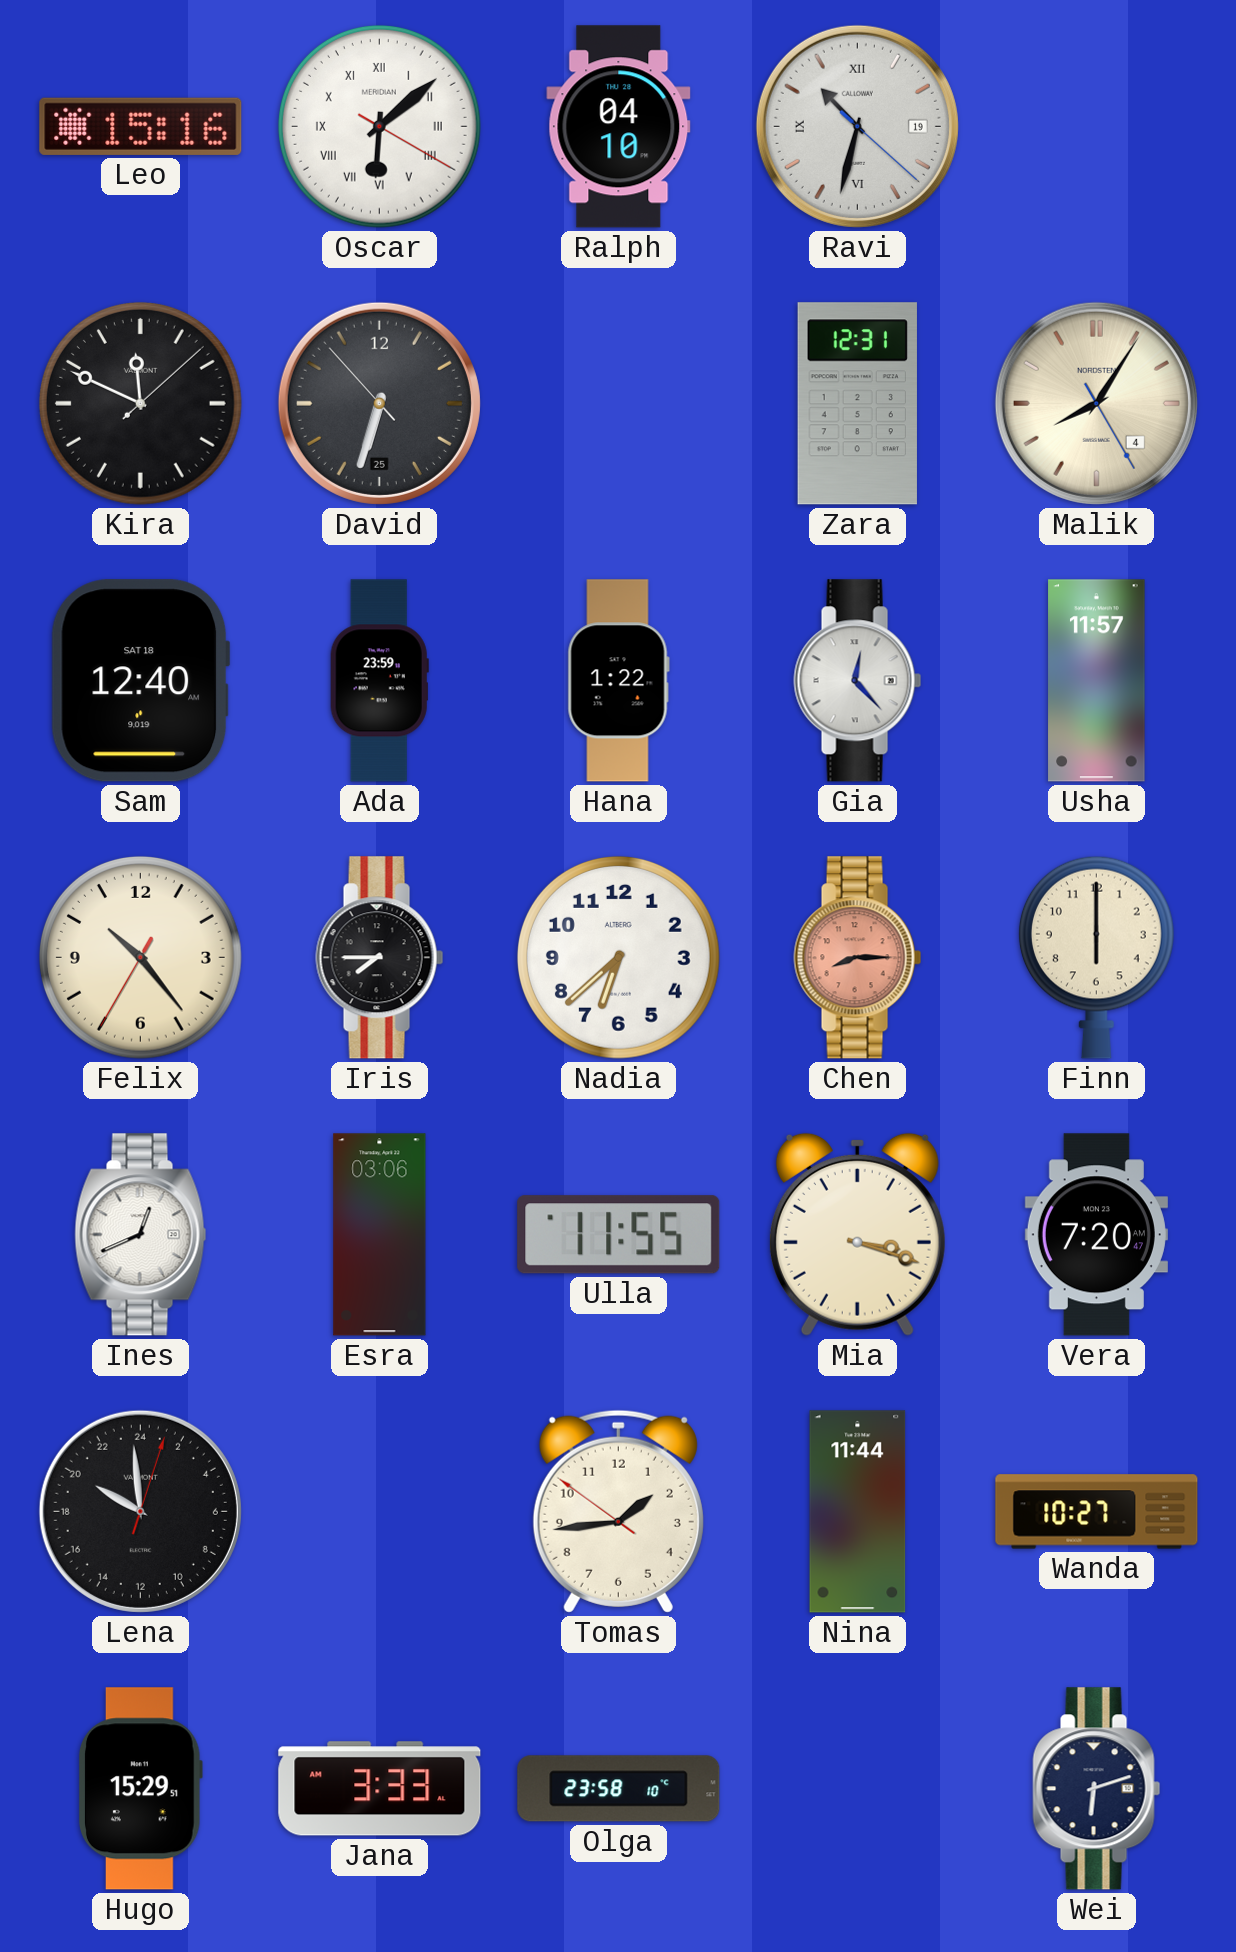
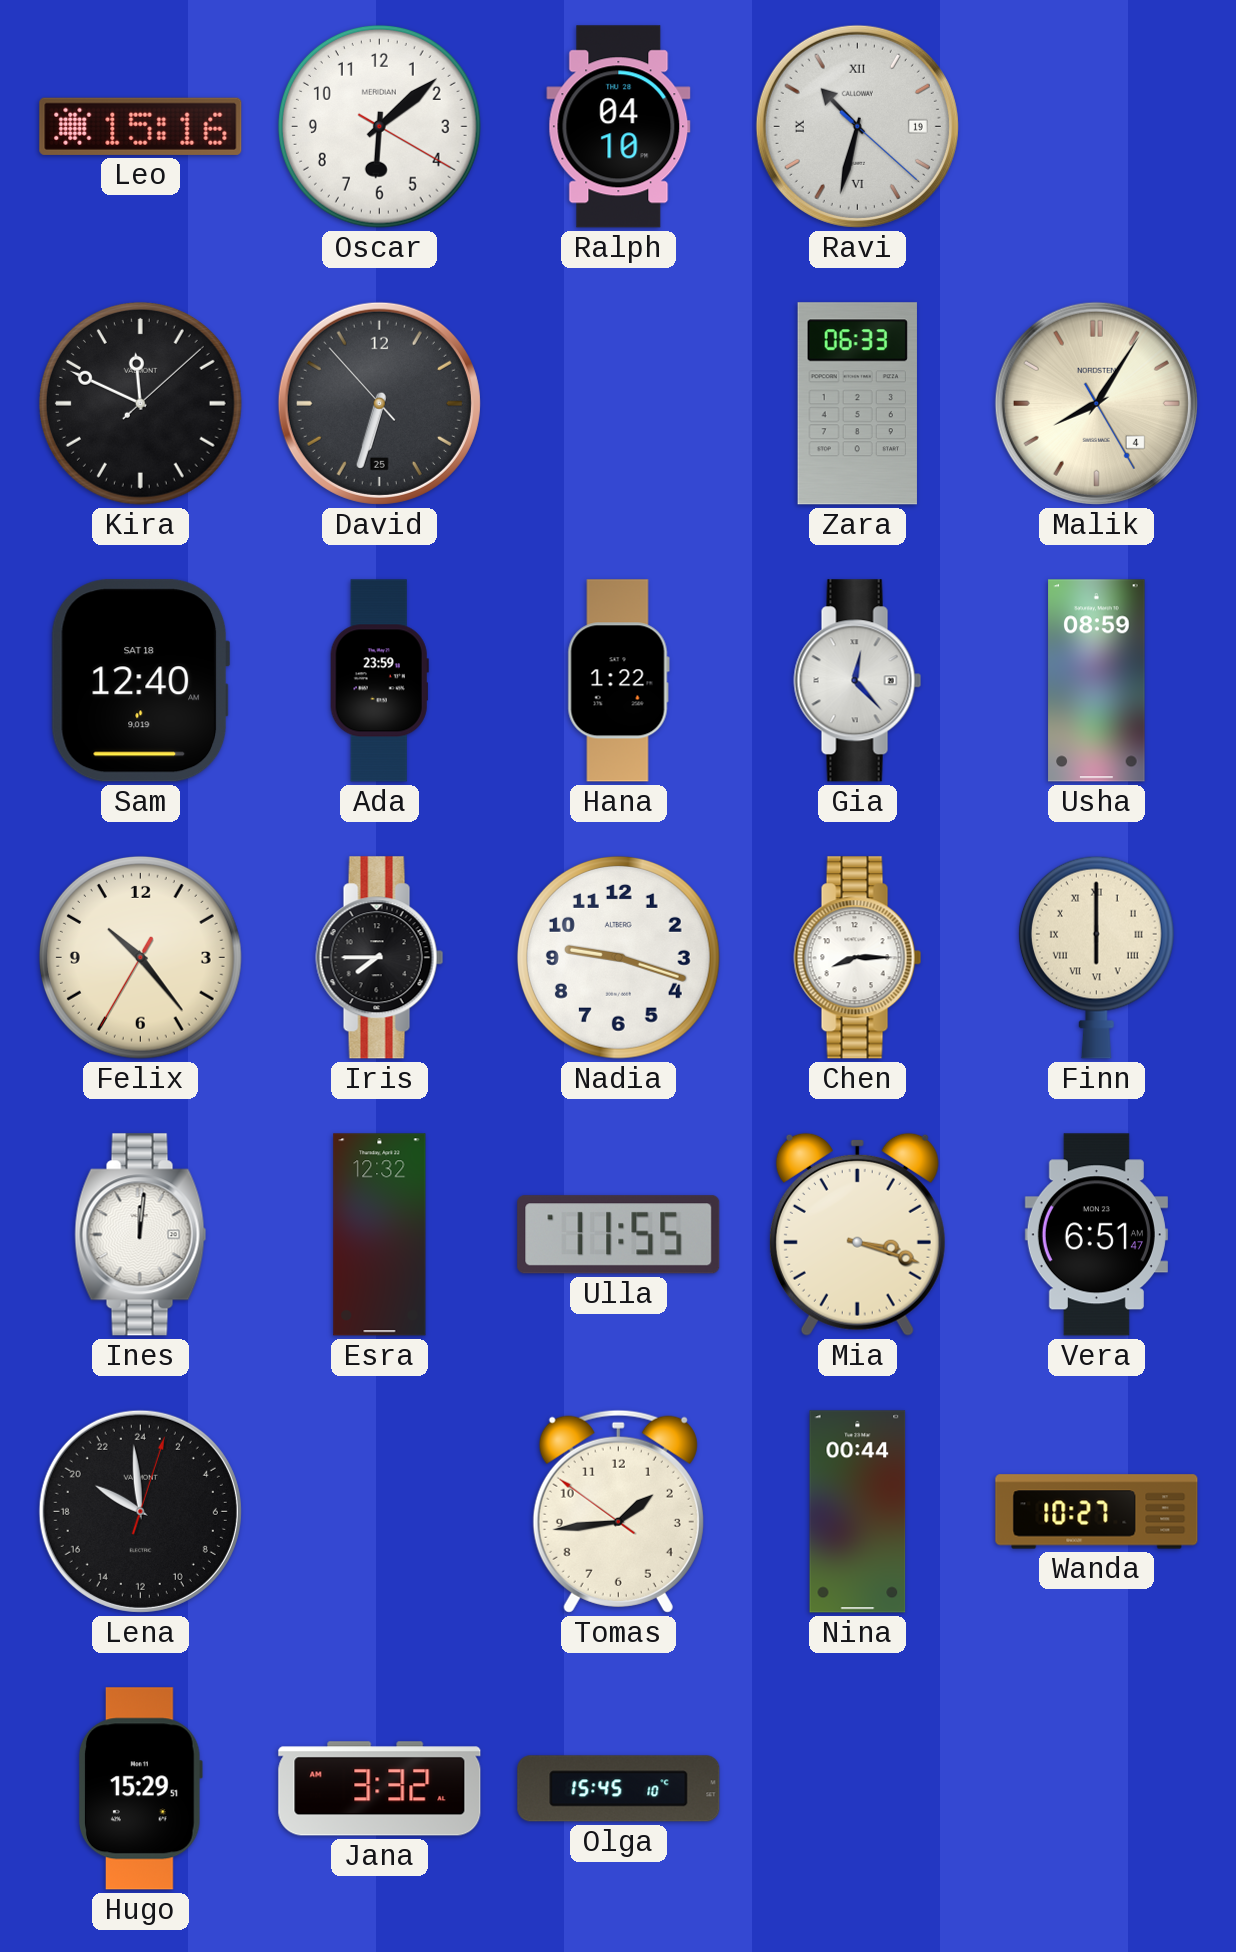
Oscar numerals: Roman -> Arabic (379, 126)
Zara: 12:31 -> 06:33 (857, 404)
Usha: 11:57 -> 08:59 (1097, 681)
Nadia: 6:38 -> 9:18 (618, 957)
Chen dial: salmon -> white (858, 958)
Finn numerals: Arabic -> Roman (1096, 957)
Ines: 12:41 -> 12:01 (141, 1235)
Esra: 03:06 -> 12:32 (380, 1235)
Vera: 7:20 -> 6:51 (1096, 1235)
Nina: 11:44 -> 00:44 (858, 1512)
Jana: 3:33 -> 3:32 (380, 1789)
Olga: 23:58 -> 15:45 (619, 1789)
Wei: 6:12 -> none (1097, 1789)
